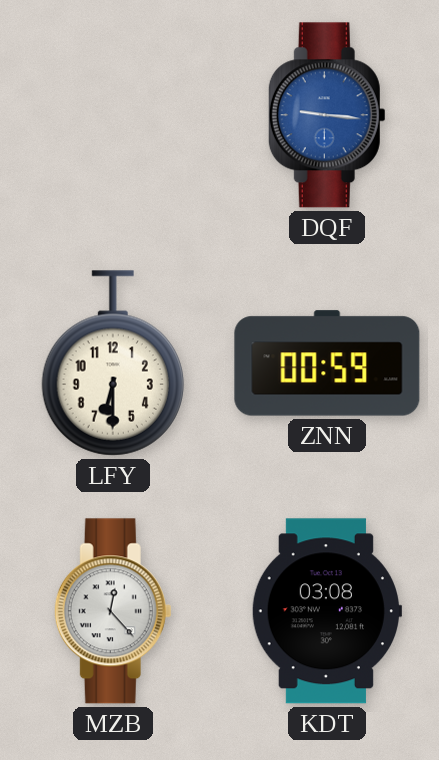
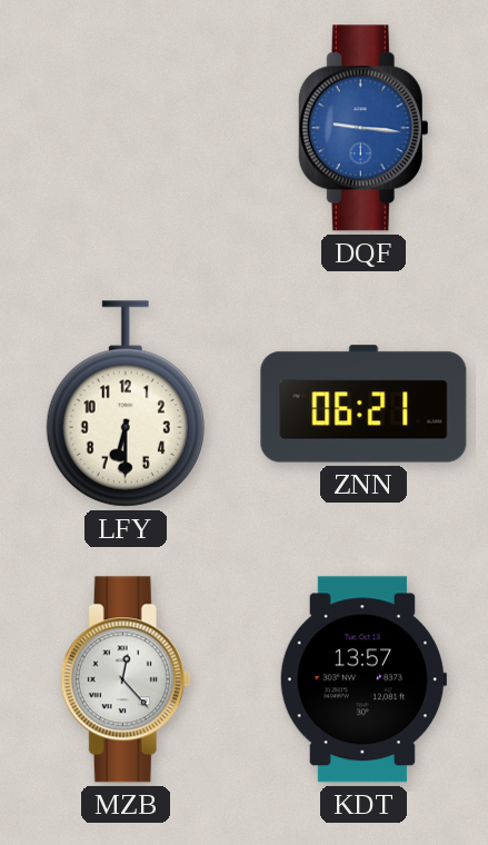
ZNN: 00:59 -> 06:21 (363, 404)
KDT: 03:08 -> 13:57 (362, 679)
